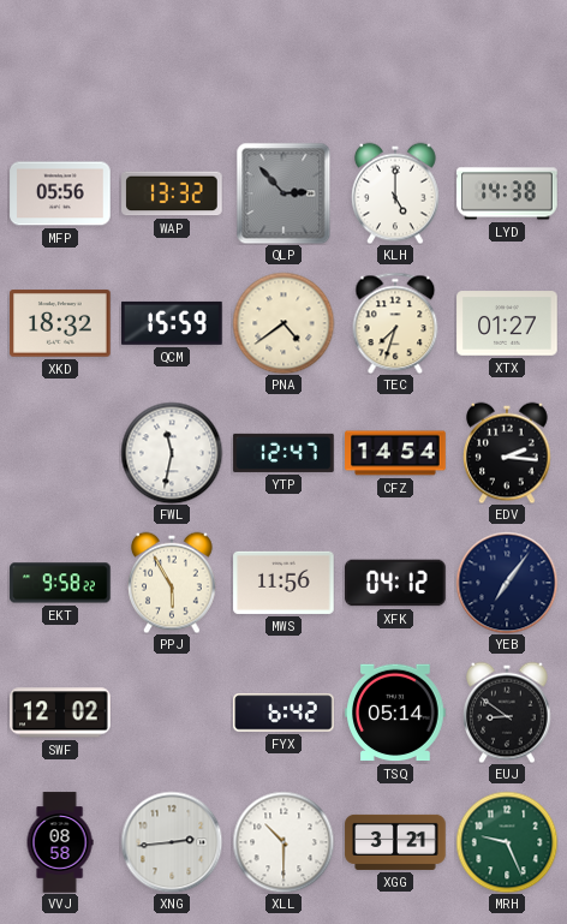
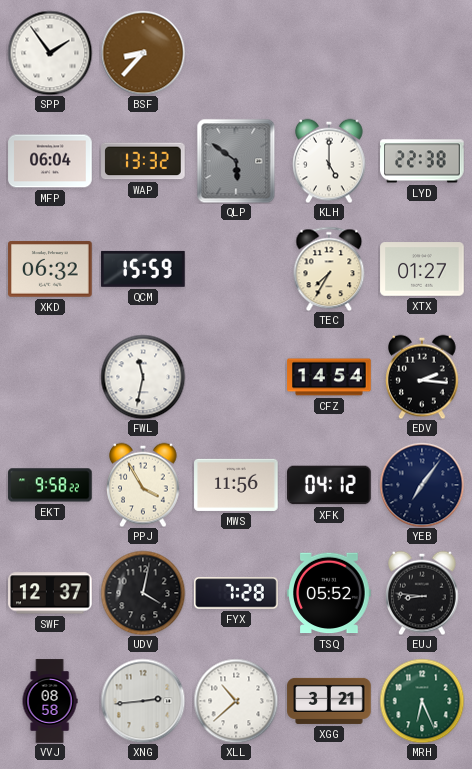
SPP: none -> 1:54 (50, 53)
BSF: none -> 8:37 (143, 53)
MFP: 05:56 -> 06:04 (50, 161)
QLP: 2:53 -> 5:51 (236, 161)
LYD: 14:38 -> 22:38 (422, 161)
XKD: 18:32 -> 06:32 (50, 269)
PNA: 4:39 -> none (283, 323)
TEC: 7:33 -> 7:35 (329, 269)
YTP: 12:47 -> none (283, 453)
PPJ: 5:55 -> 3:55 (143, 485)
SWF: 12:02 -> 12:37 (50, 593)
UDV: none -> 4:02 (143, 593)
FYX: 6:42 -> 7:28 (236, 593)
TSQ: 05:14 -> 05:52 (329, 593)
EUJ: 8:51 -> 8:46 (422, 593)
XLL: 10:30 -> 10:38 (236, 701)
MRH: 9:26 -> 6:26 (422, 701)
